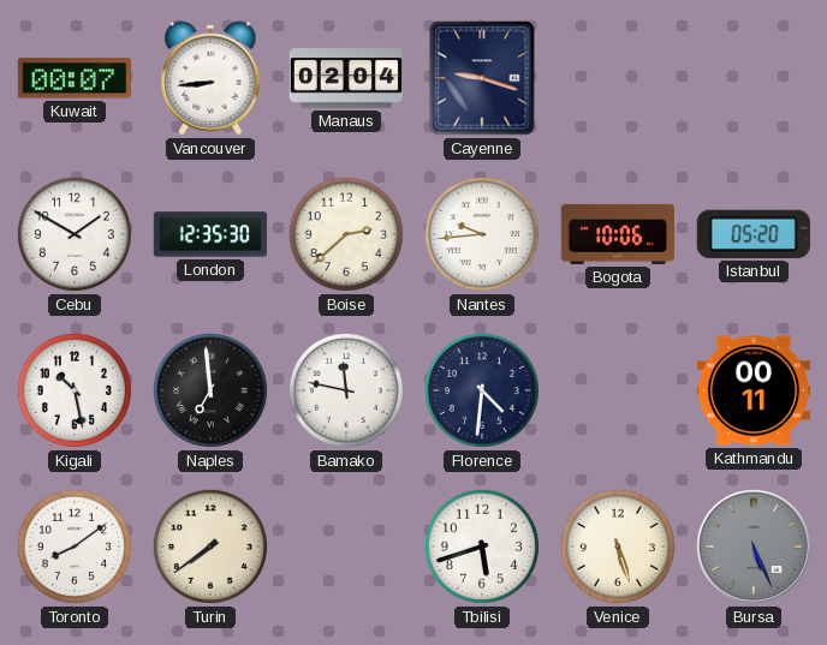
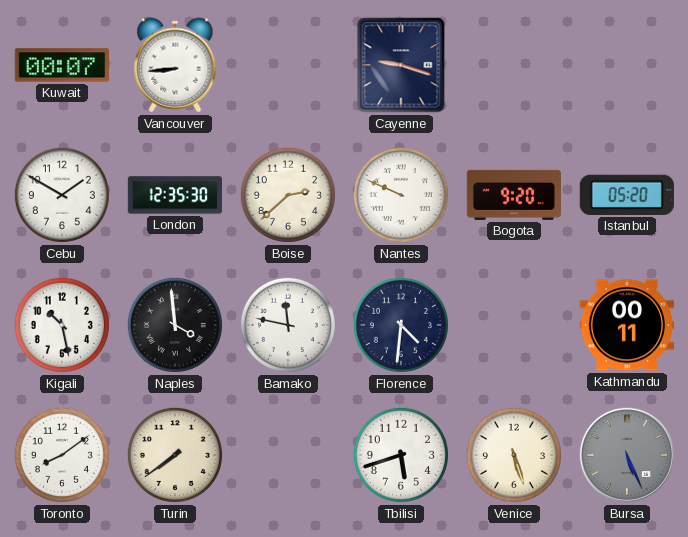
Manaus: 02:04 -> none (345, 78)
Nantes: 9:44 -> 9:49 (401, 195)
Bogota: 10:06 -> 9:20 (514, 195)
Naples: 6:59 -> 3:59 (175, 325)
